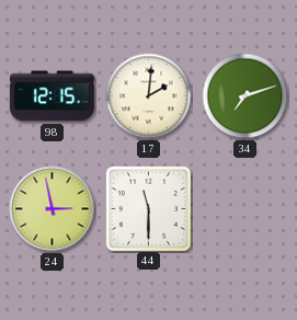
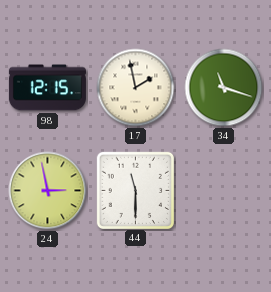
17: 2:01 -> 1:58 (136, 88)
34: 7:12 -> 11:18 (224, 88)
